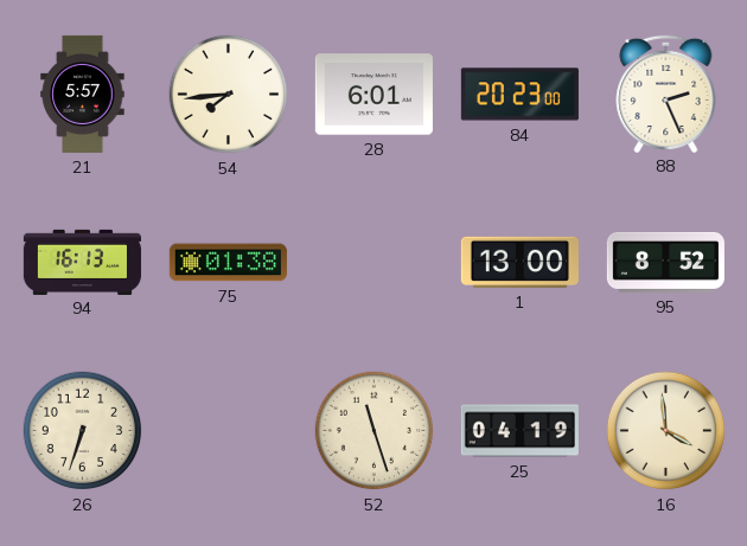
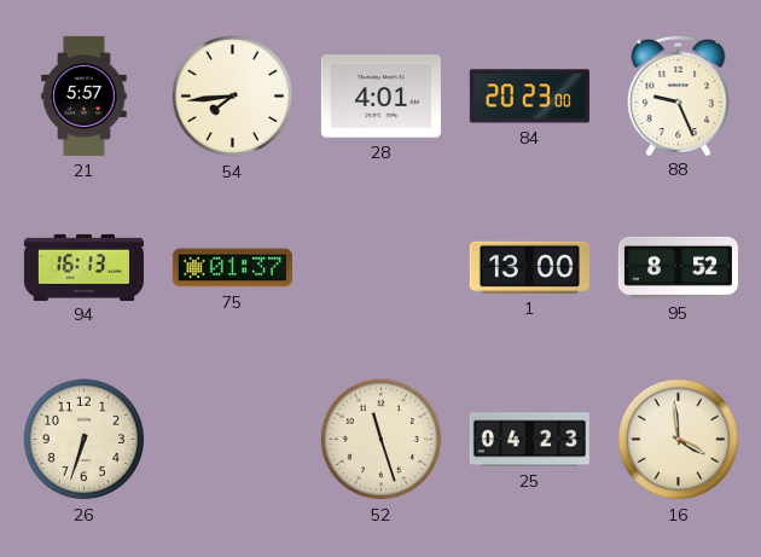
28: 6:01 -> 4:01 (380, 97)
88: 2:26 -> 9:26 (679, 94)
75: 01:38 -> 01:37 (232, 268)
25: 04:19 -> 04:23 (529, 440)
